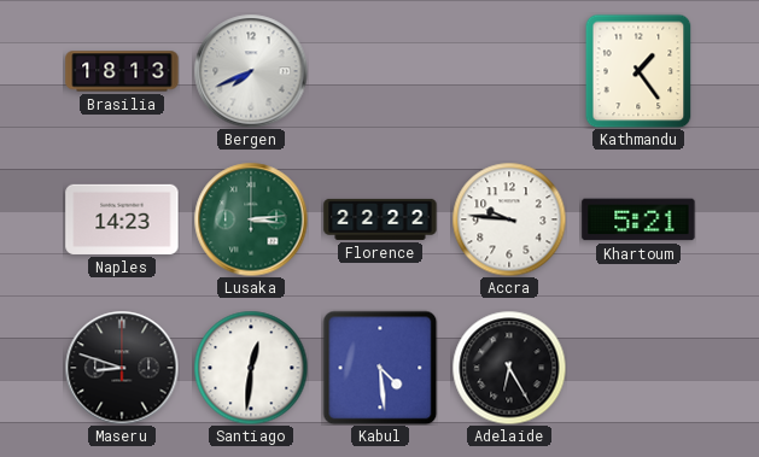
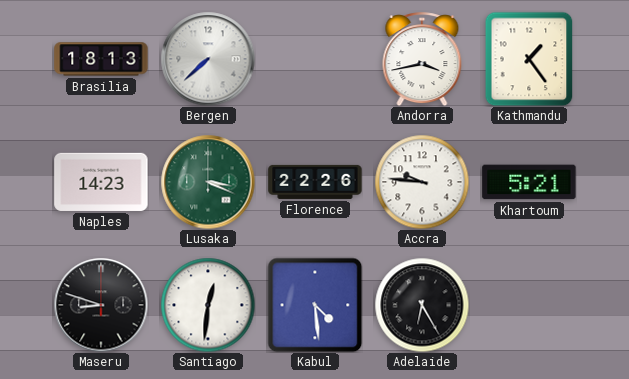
Bergen: 7:41 -> 7:38 (208, 59)
Andorra: none -> 3:43 (422, 59)
Lusaka: 3:14 -> 3:19 (208, 182)
Florence: 22:22 -> 22:26 (315, 182)
